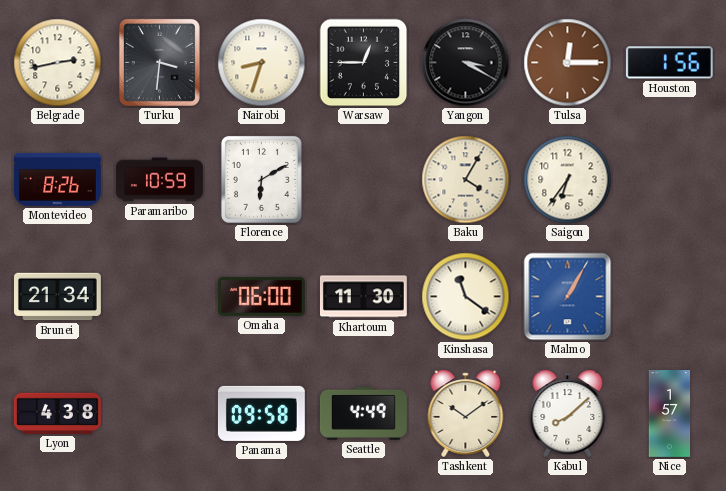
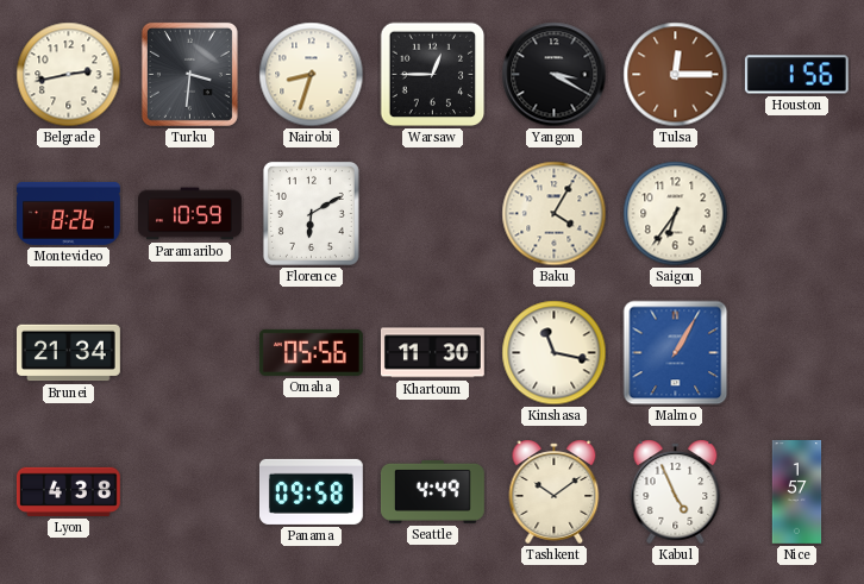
Omaha: 06:00 -> 05:56 (311, 352)
Kinshasa: 11:21 -> 11:17 (555, 353)
Kabul: 8:08 -> 4:56 (676, 491)
